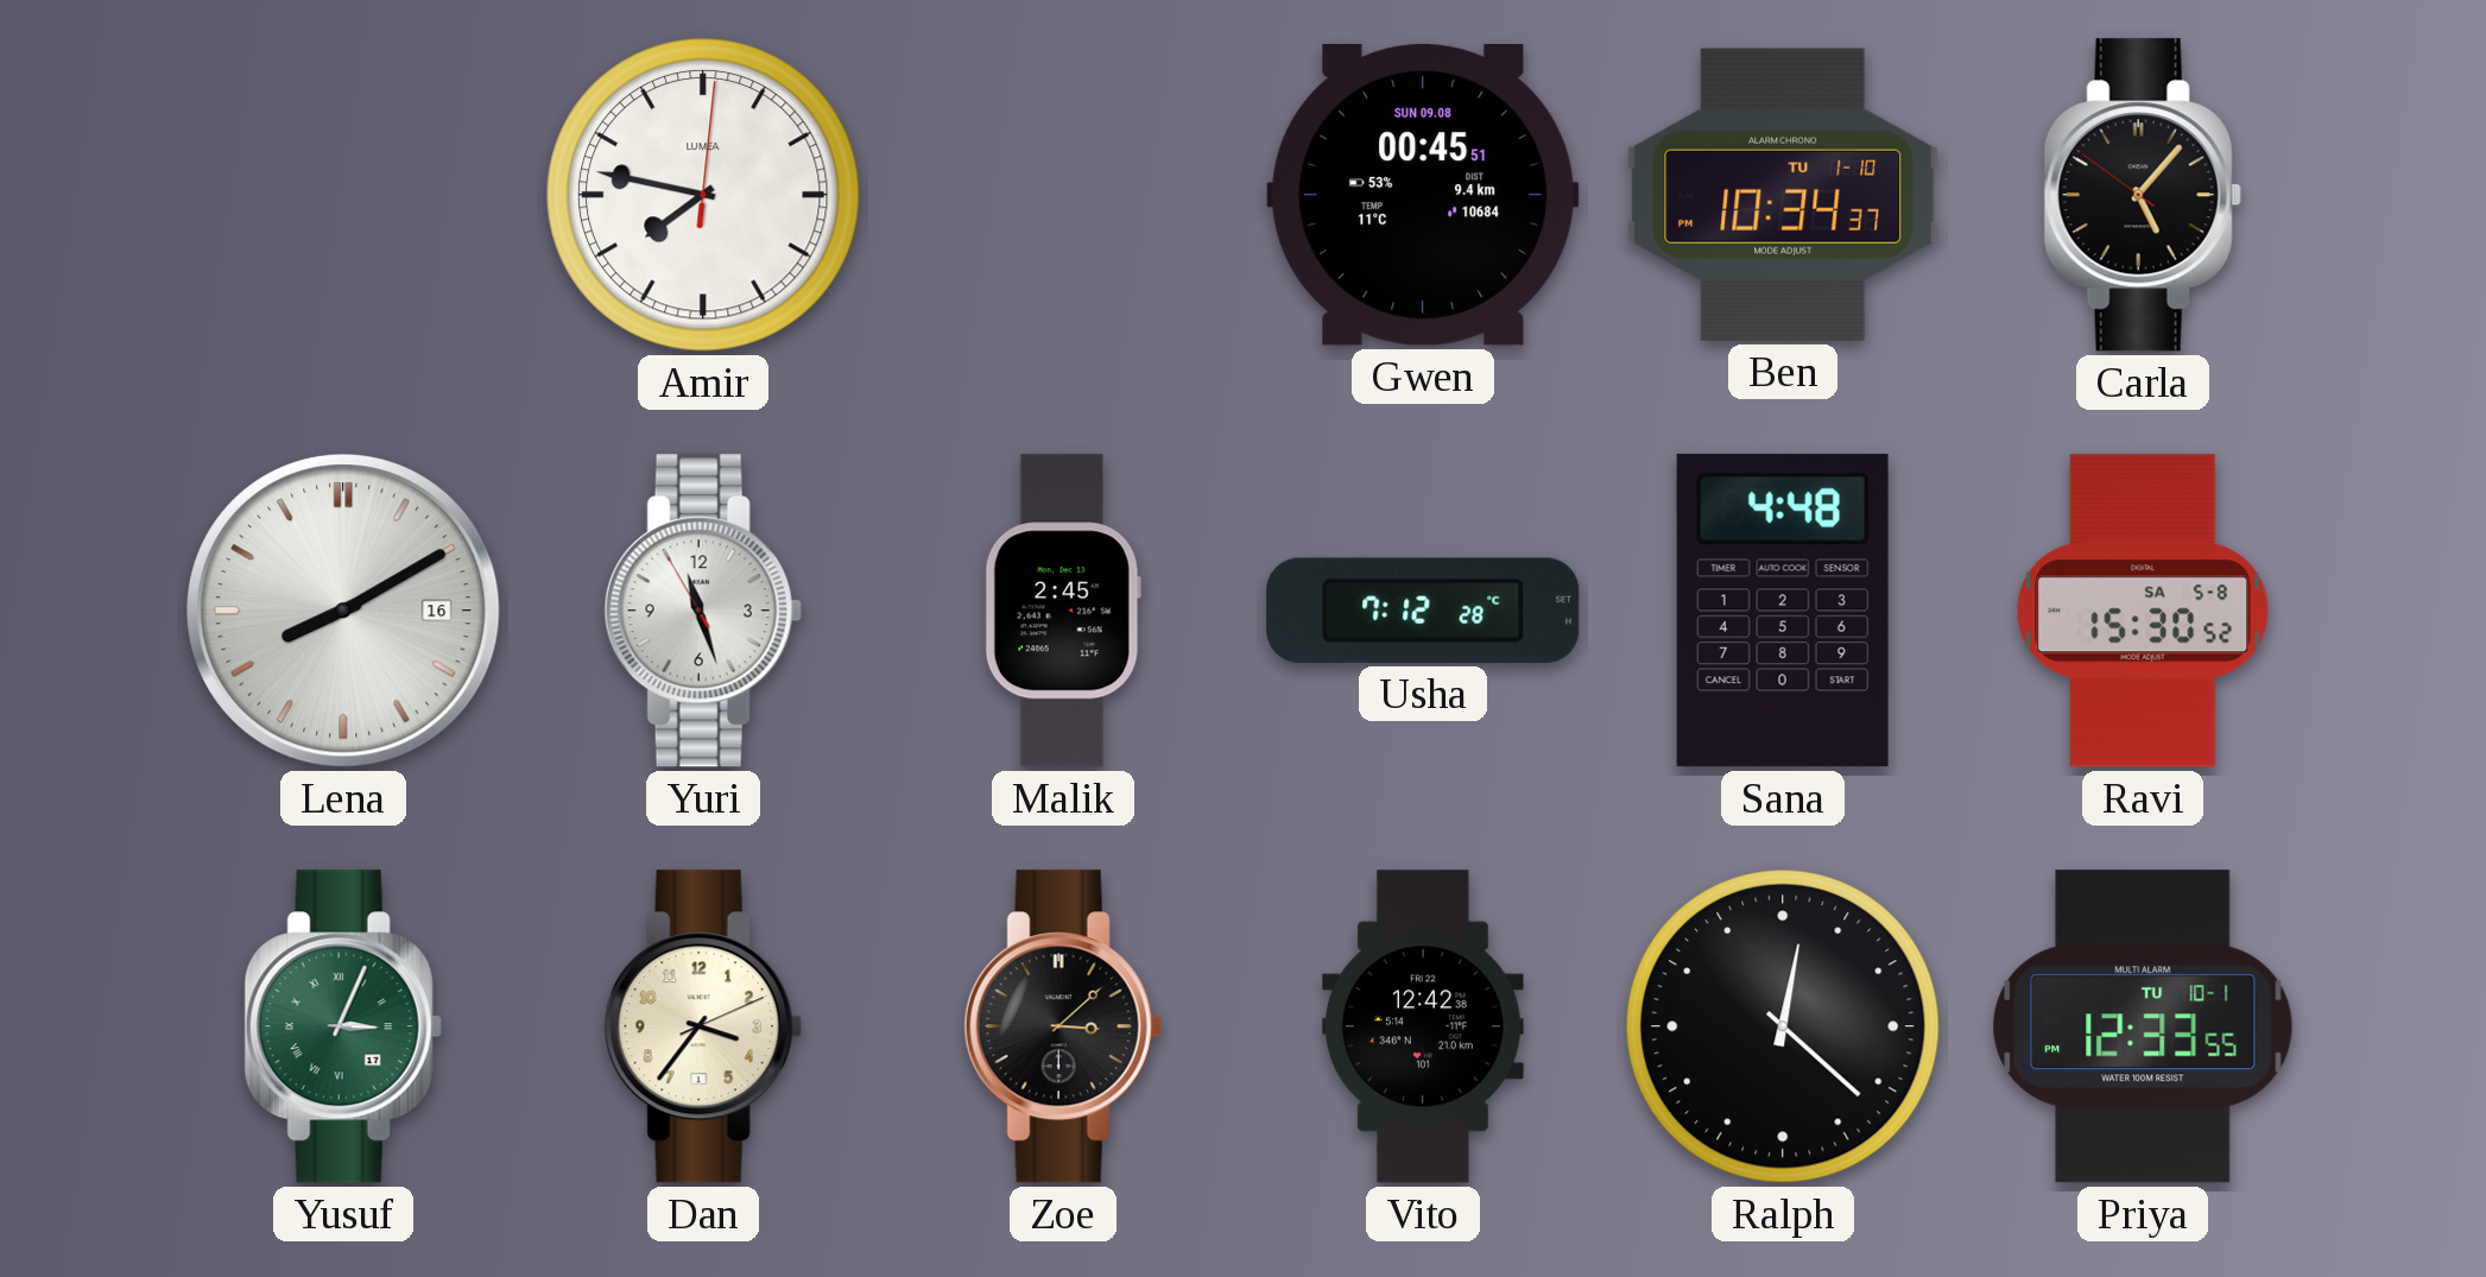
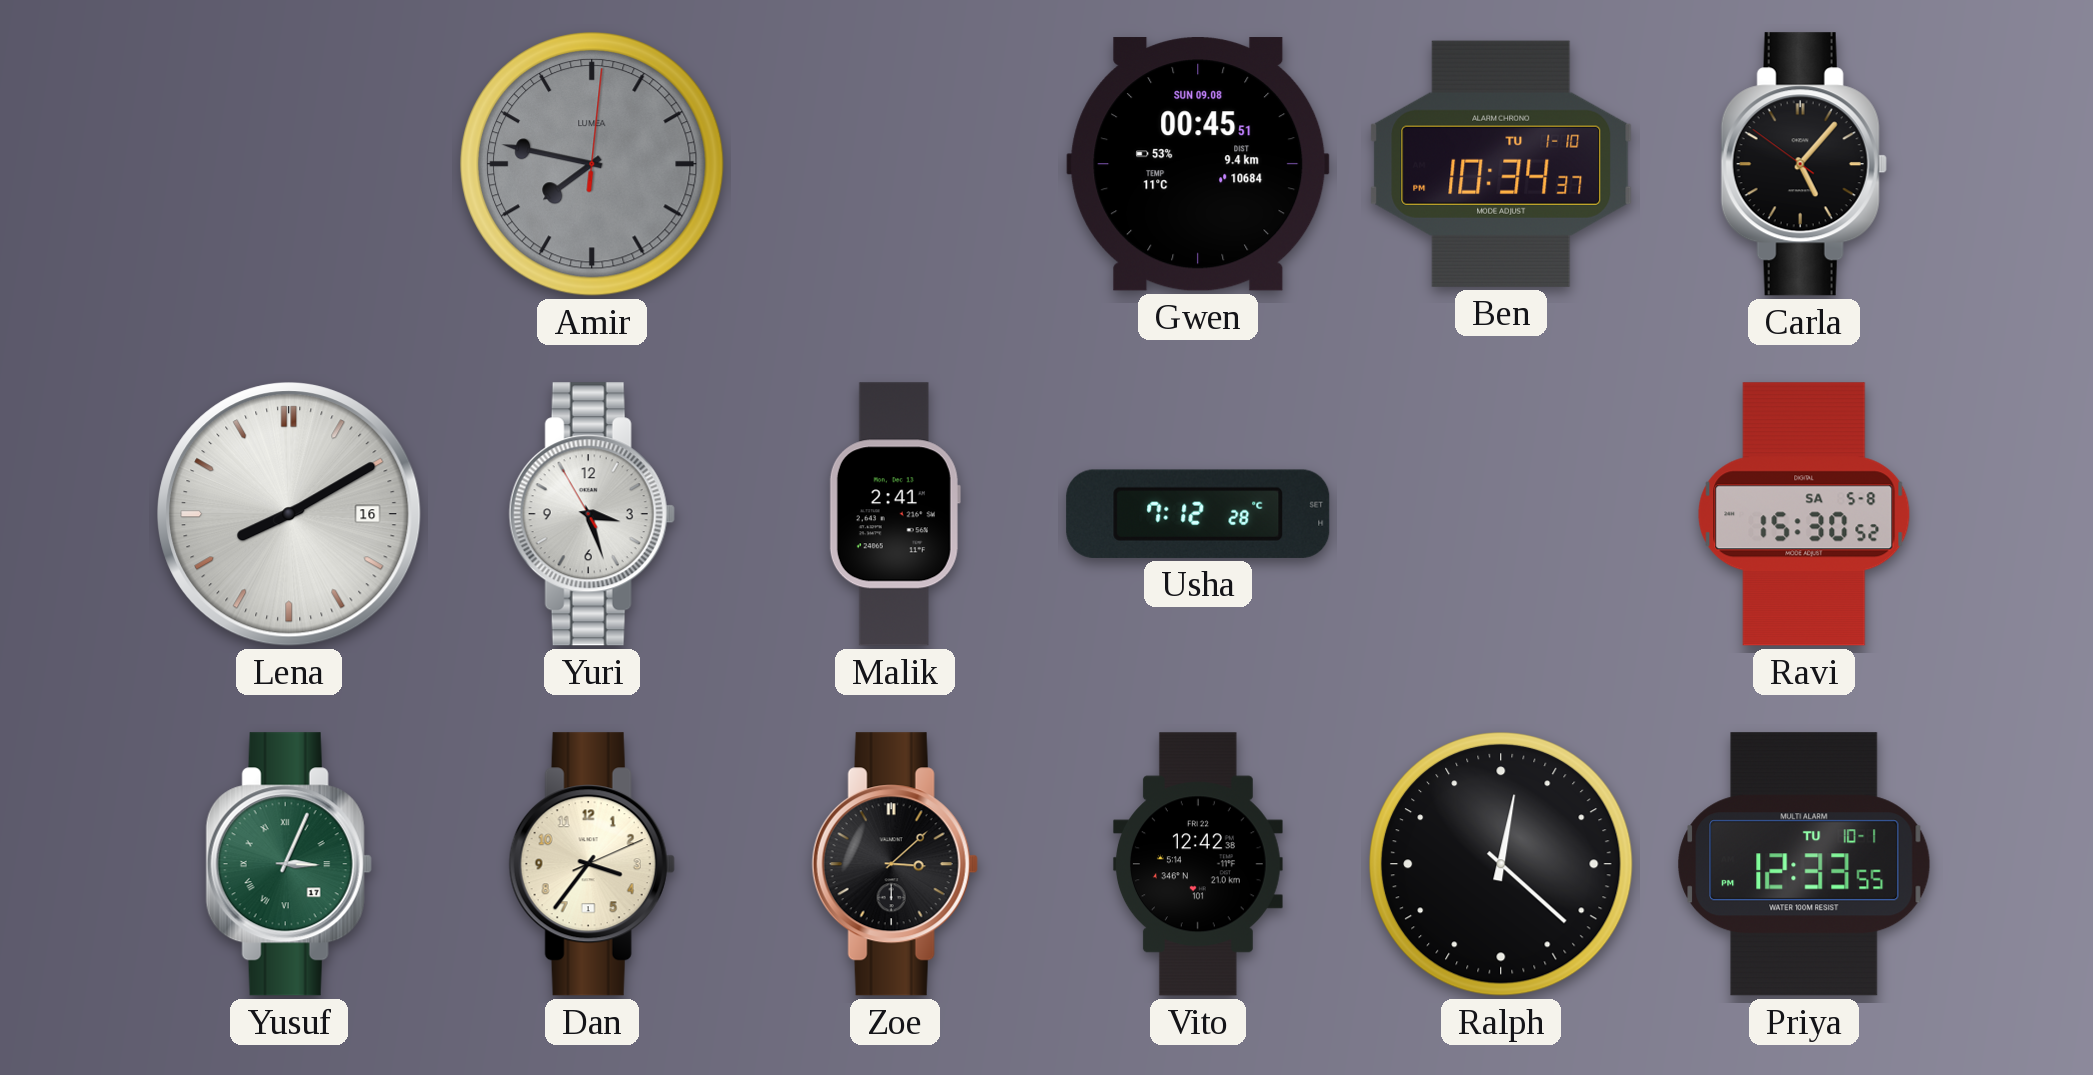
Amir dial: white -> grey (593, 165)
Yuri: 11:26 -> 3:26 (592, 514)
Malik: 2:45 -> 2:41 (895, 514)
Sana: 4:48 -> none (1783, 611)
